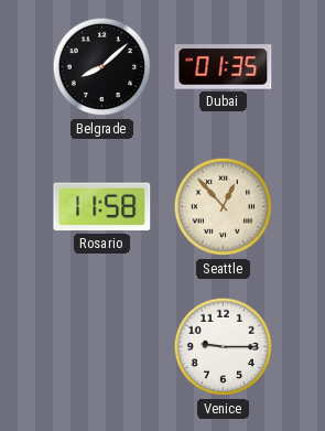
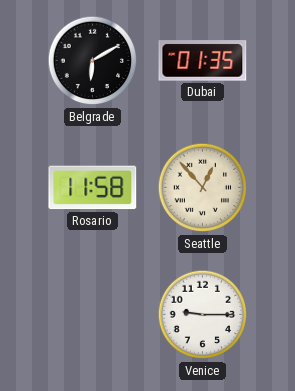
Belgrade: 8:08 -> 6:10 (93, 61)
